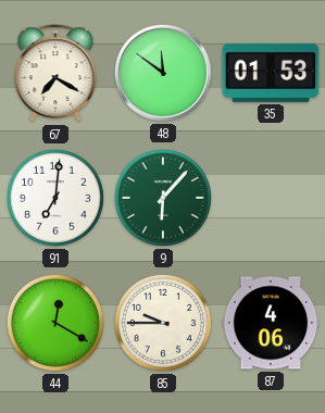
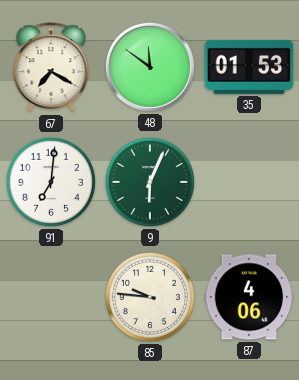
9: 6:07 -> 6:04 (150, 182)
44: 12:20 -> none (55, 323)
85: 9:45 -> 9:46 (150, 297)
